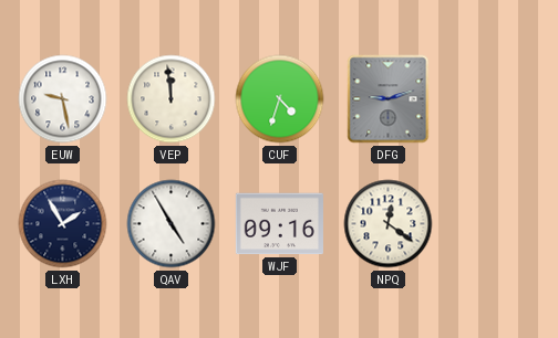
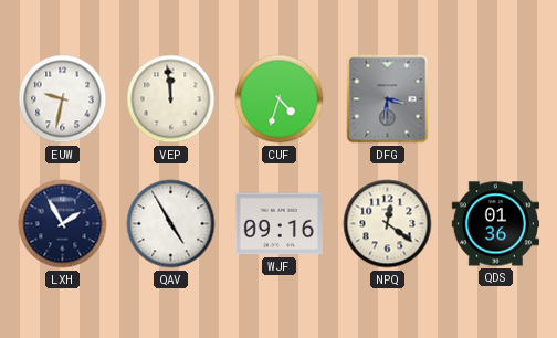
EUW: 9:28 -> 9:32 (63, 99)
DFG: 9:12 -> 3:31 (388, 99)
QDS: none -> 01:36 (495, 224)
